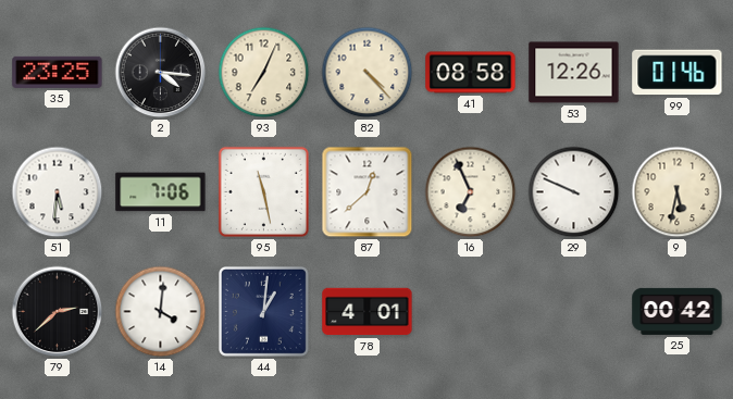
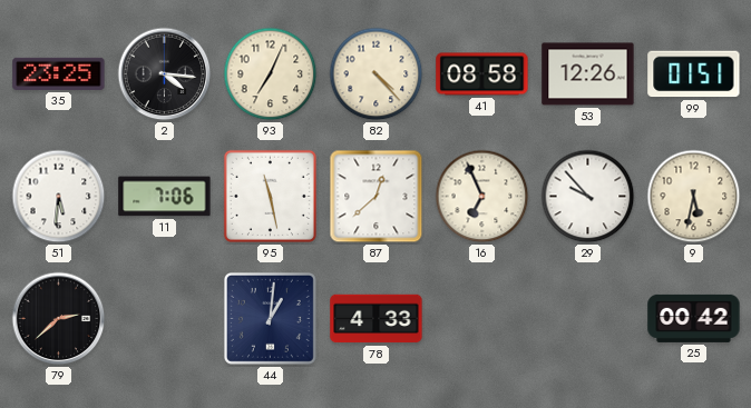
99: 01:46 -> 01:51 (694, 74)
29: 9:49 -> 9:53 (588, 197)
14: 4:01 -> none (161, 312)
78: 4:01 -> 4:33 (377, 319)
